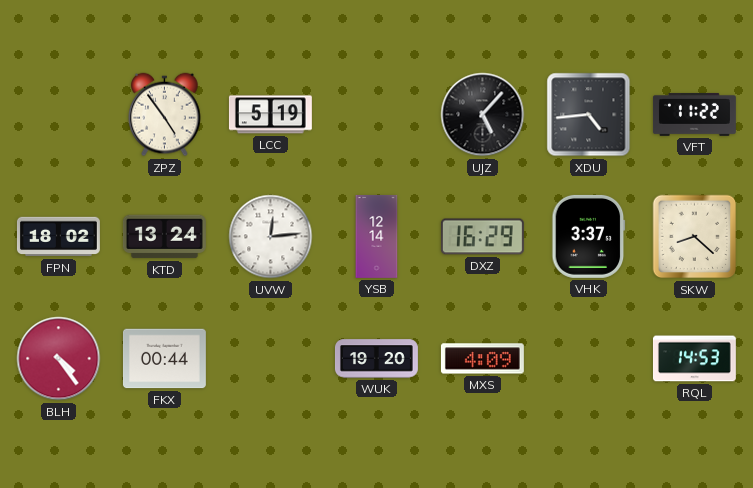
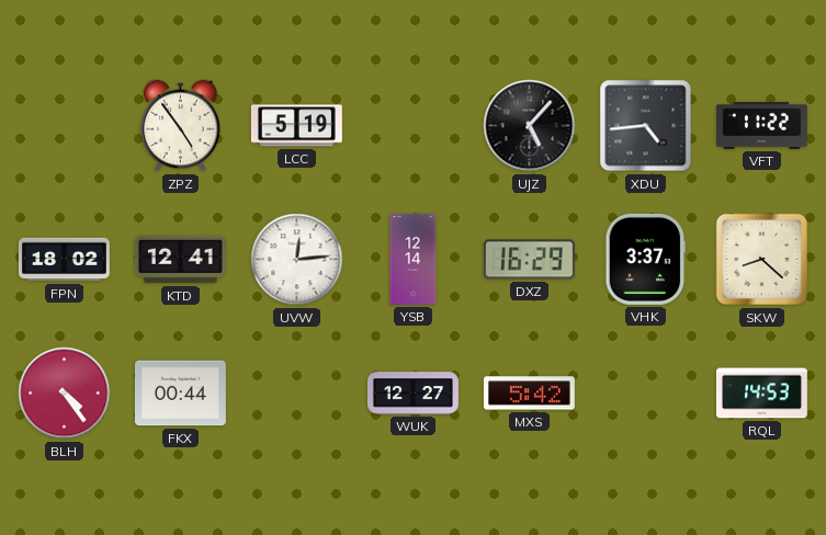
KTD: 13:24 -> 12:41 (180, 260)
WUK: 19:20 -> 12:27 (412, 394)
MXS: 4:09 -> 5:42 (529, 394)
